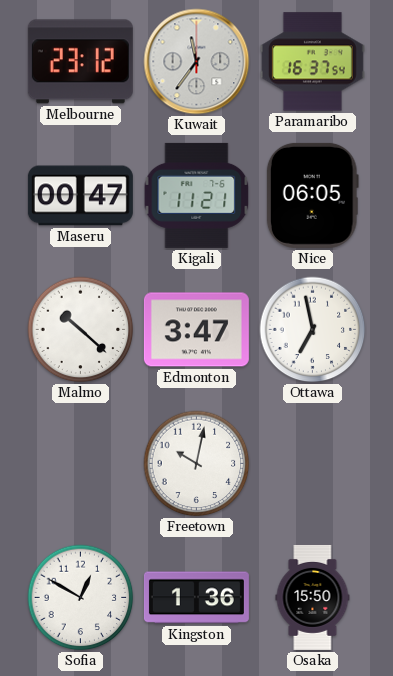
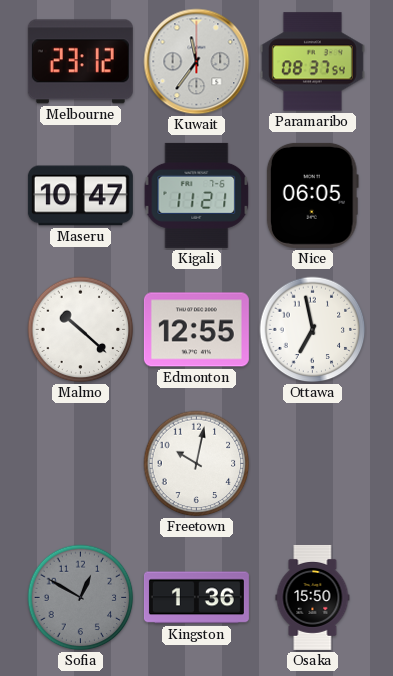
Paramaribo: 16:37 -> 08:37 (312, 62)
Maseru: 00:47 -> 10:47 (80, 196)
Edmonton: 3:47 -> 12:55 (196, 330)
Sofia dial: white -> grey (81, 598)
